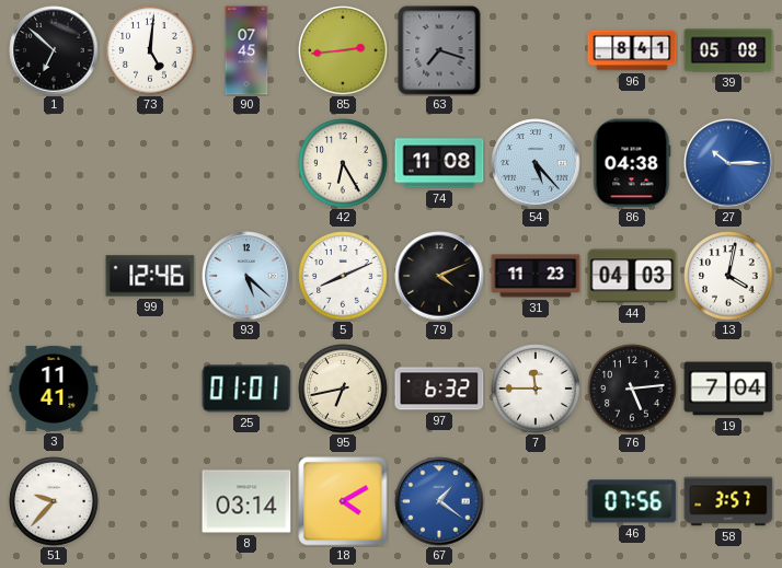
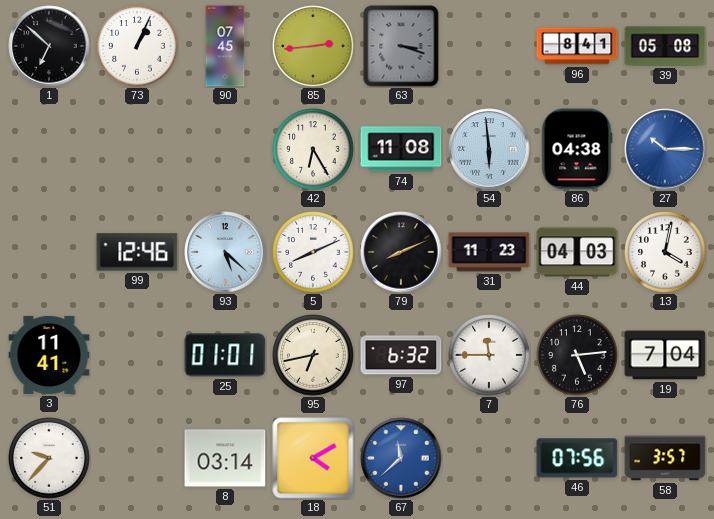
73: 5:01 -> 1:04 (137, 46)
63: 7:18 -> 3:18 (401, 46)
54: 5:23 -> 5:59 (489, 149)
79: 4:11 -> 8:11 (401, 252)
67: 1:21 -> 11:38 (401, 458)
